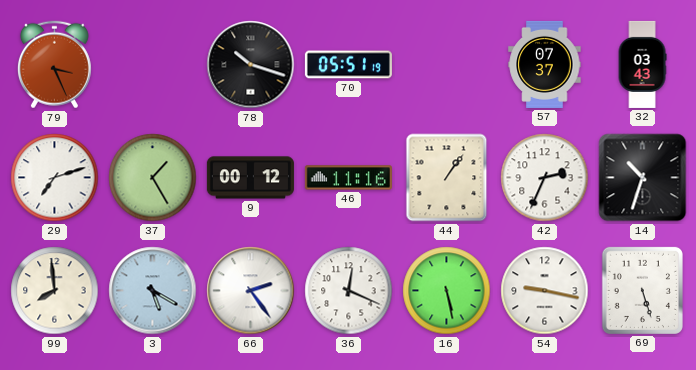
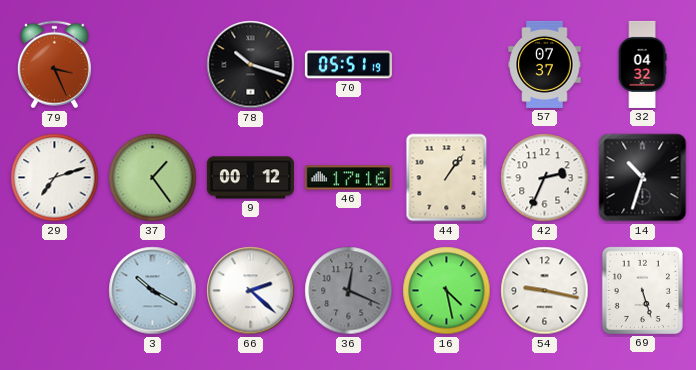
32: 03:43 -> 04:32 (642, 64)
37: 1:25 -> 1:24 (153, 178)
46: 11:16 -> 17:16 (348, 178)
99: 7:59 -> none (55, 291)
3: 5:20 -> 10:20 (153, 291)
66: 2:24 -> 2:22 (251, 291)
36 dial: white -> grey (349, 291)
16: 5:28 -> 4:28 (447, 291)
